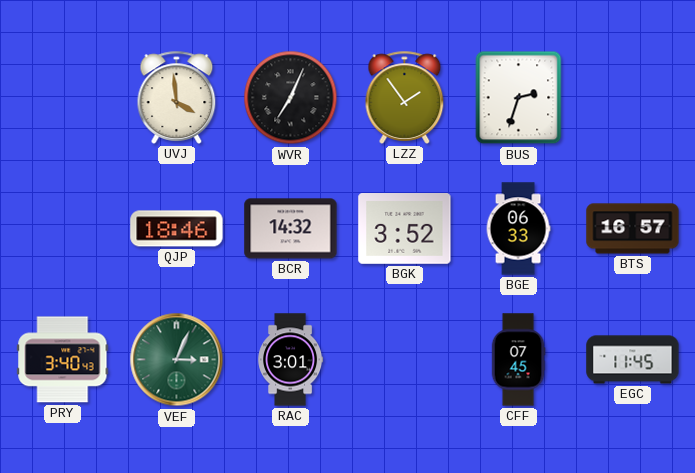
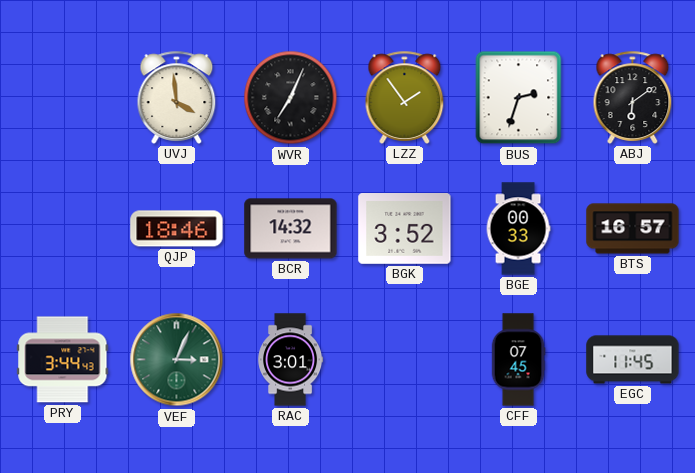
ABJ: none -> 6:09 (633, 97)
BGE: 06:33 -> 00:33 (518, 229)
PRY: 3:40 -> 3:44 (63, 360)
